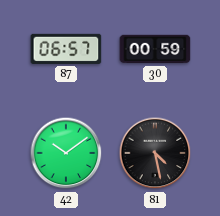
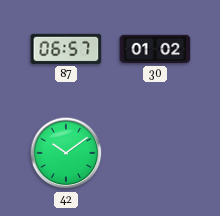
30: 00:59 -> 01:02 (155, 49)
81: 4:28 -> none (155, 153)
